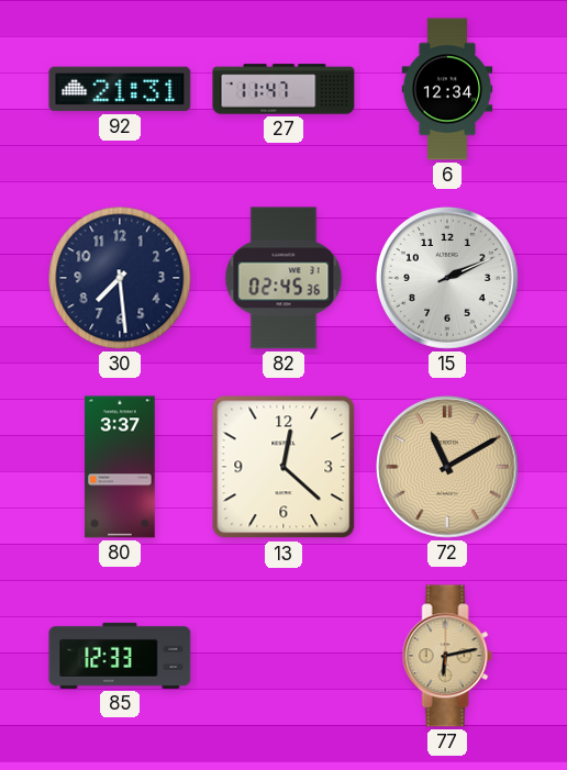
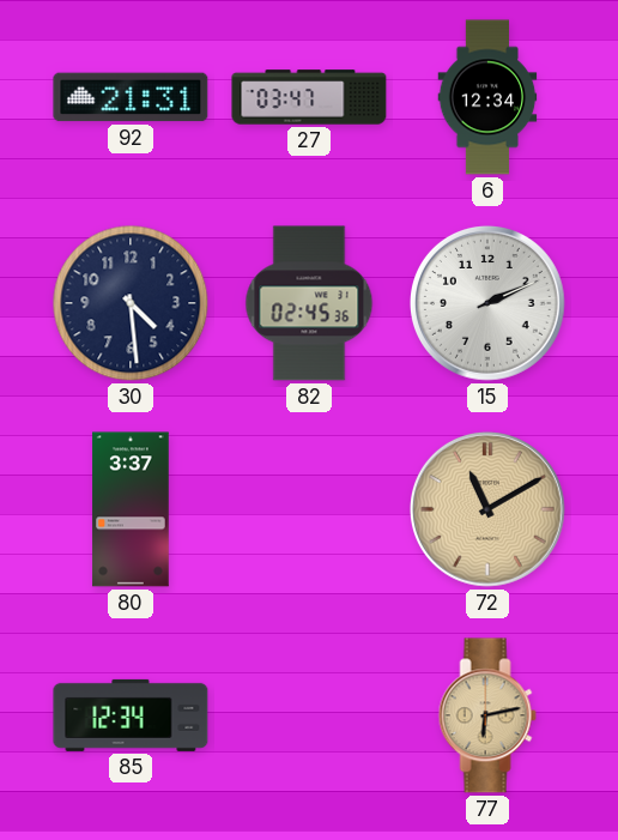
27: 11:47 -> 03:47 (309, 97)
30: 7:29 -> 4:29 (131, 303)
13: 12:22 -> none (283, 467)
85: 12:33 -> 12:34 (131, 715)
